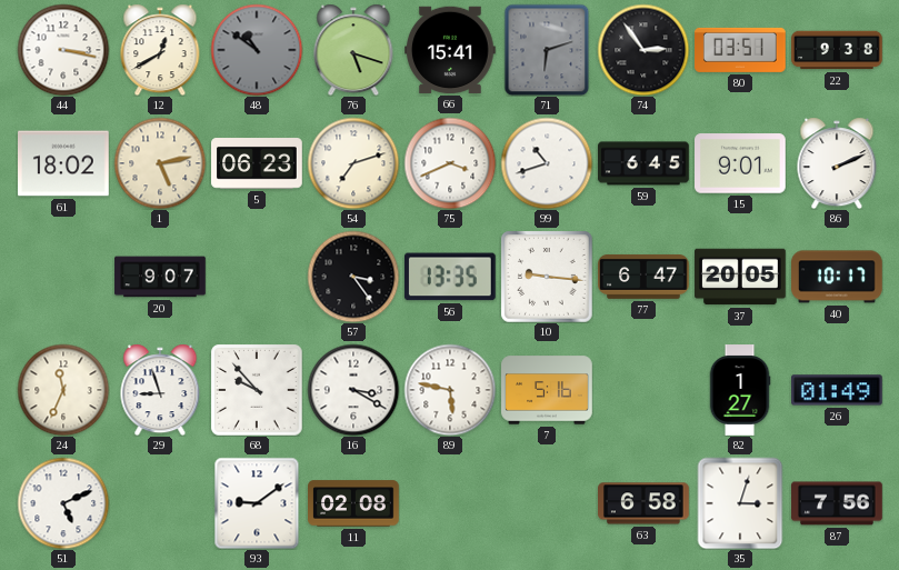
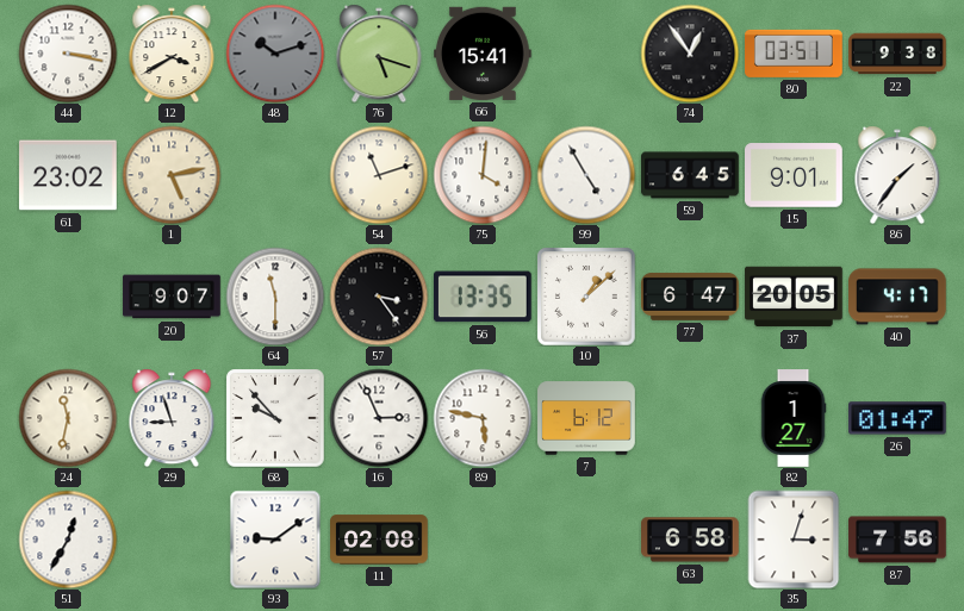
12: 12:40 -> 3:40 (172, 54)
48: 10:51 -> 10:12 (275, 54)
71: 6:12 -> none (547, 50)
74: 2:54 -> 12:54 (690, 54)
61: 18:02 -> 23:02 (69, 175)
5: 06:23 -> none (257, 163)
54: 7:12 -> 11:12 (379, 175)
75: 3:41 -> 4:01 (483, 175)
99: 10:42 -> 4:55 (586, 175)
86: 2:11 -> 1:36 (897, 175)
64: none -> 11:30 (275, 297)
10: 9:16 -> 1:08 (586, 297)
40: 10:17 -> 4:17 (898, 297)
24: 11:34 -> 11:32 (68, 418)
16: 3:20 -> 2:56 (379, 418)
7: 5:16 -> 6:12 (586, 418)
26: 01:49 -> 01:47 (898, 418)
51: 5:11 -> 12:35 (68, 540)
